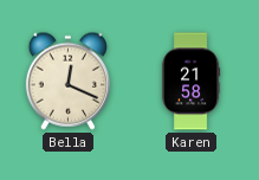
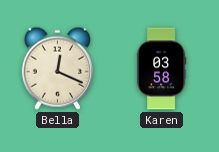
Karen: 21:58 -> 03:58 (161, 69)
